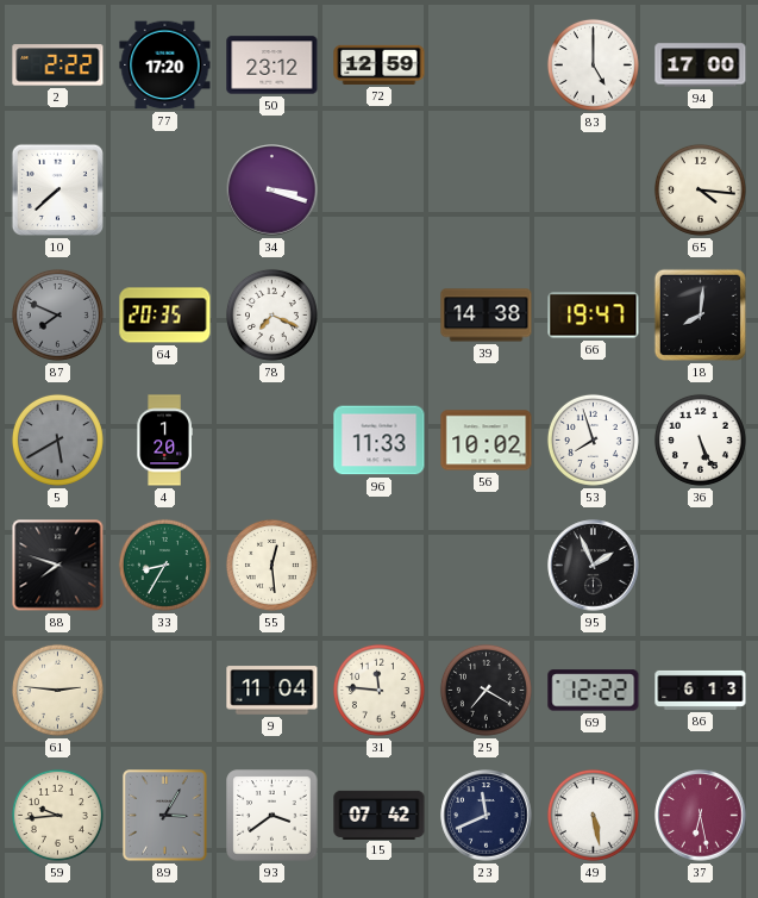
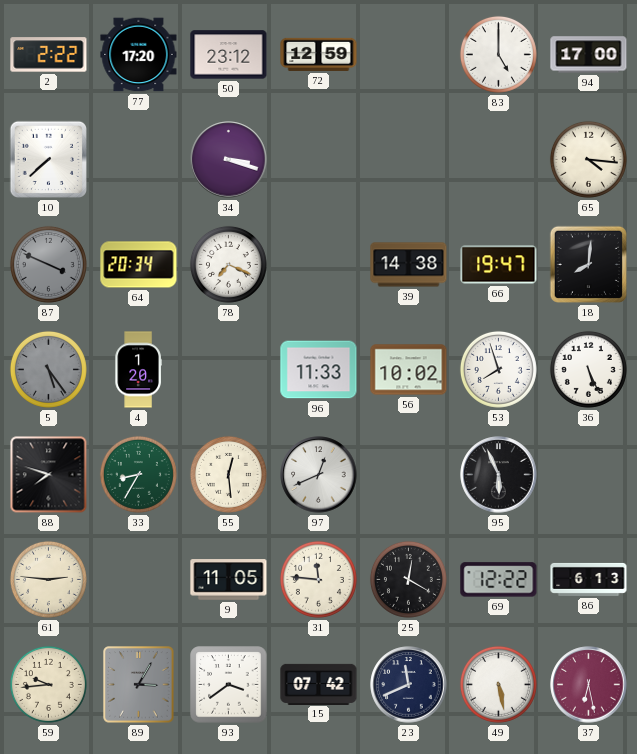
87: 7:49 -> 3:49 (48, 264)
64: 20:35 -> 20:34 (139, 265)
5: 5:40 -> 5:24 (48, 369)
97: none -> 12:41 (319, 475)
95: 1:56 -> 5:56 (499, 475)
9: 11:04 -> 11:05 (229, 580)
25: 7:20 -> 12:20 (408, 579)
